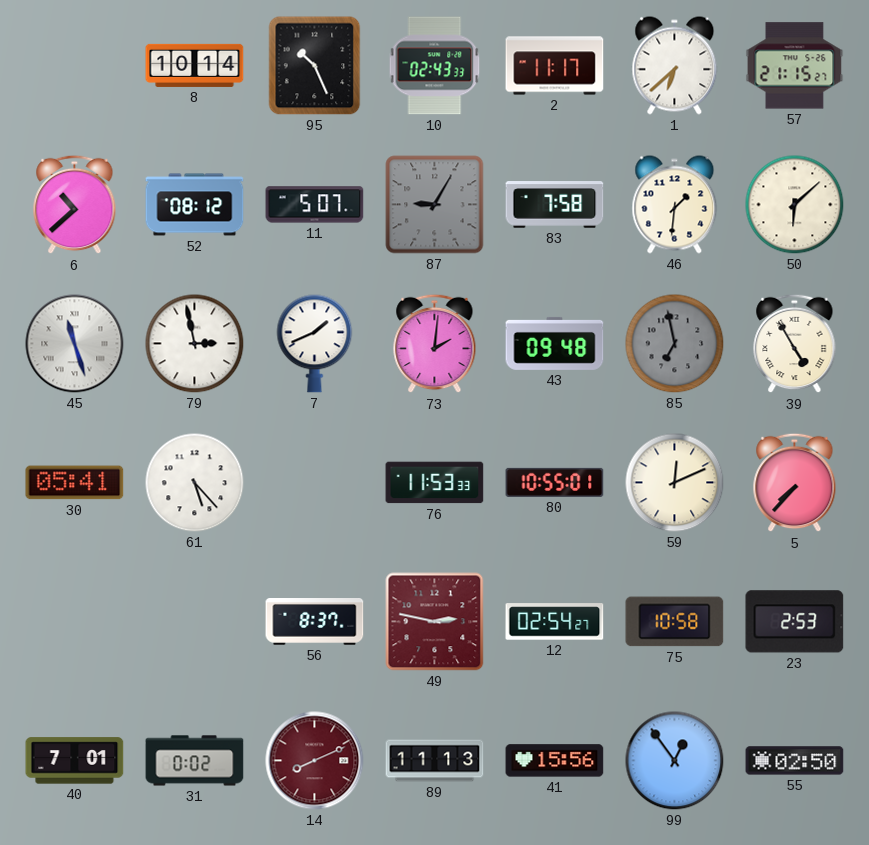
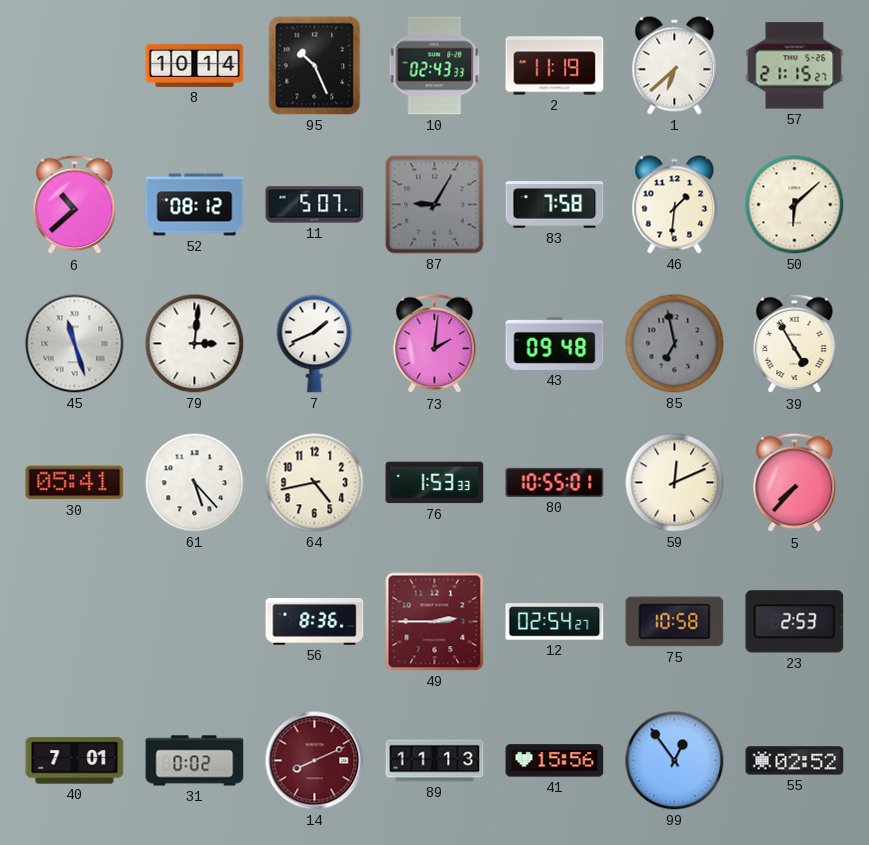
2: 11:17 -> 11:19 (555, 66)
79: 2:58 -> 3:01 (195, 344)
64: none -> 4:43 (315, 483)
76: 11:53 -> 1:53 (435, 483)
56: 8:37 -> 8:36 (315, 622)
49: 2:47 -> 2:45 (435, 622)
55: 02:50 -> 02:52 (795, 761)
